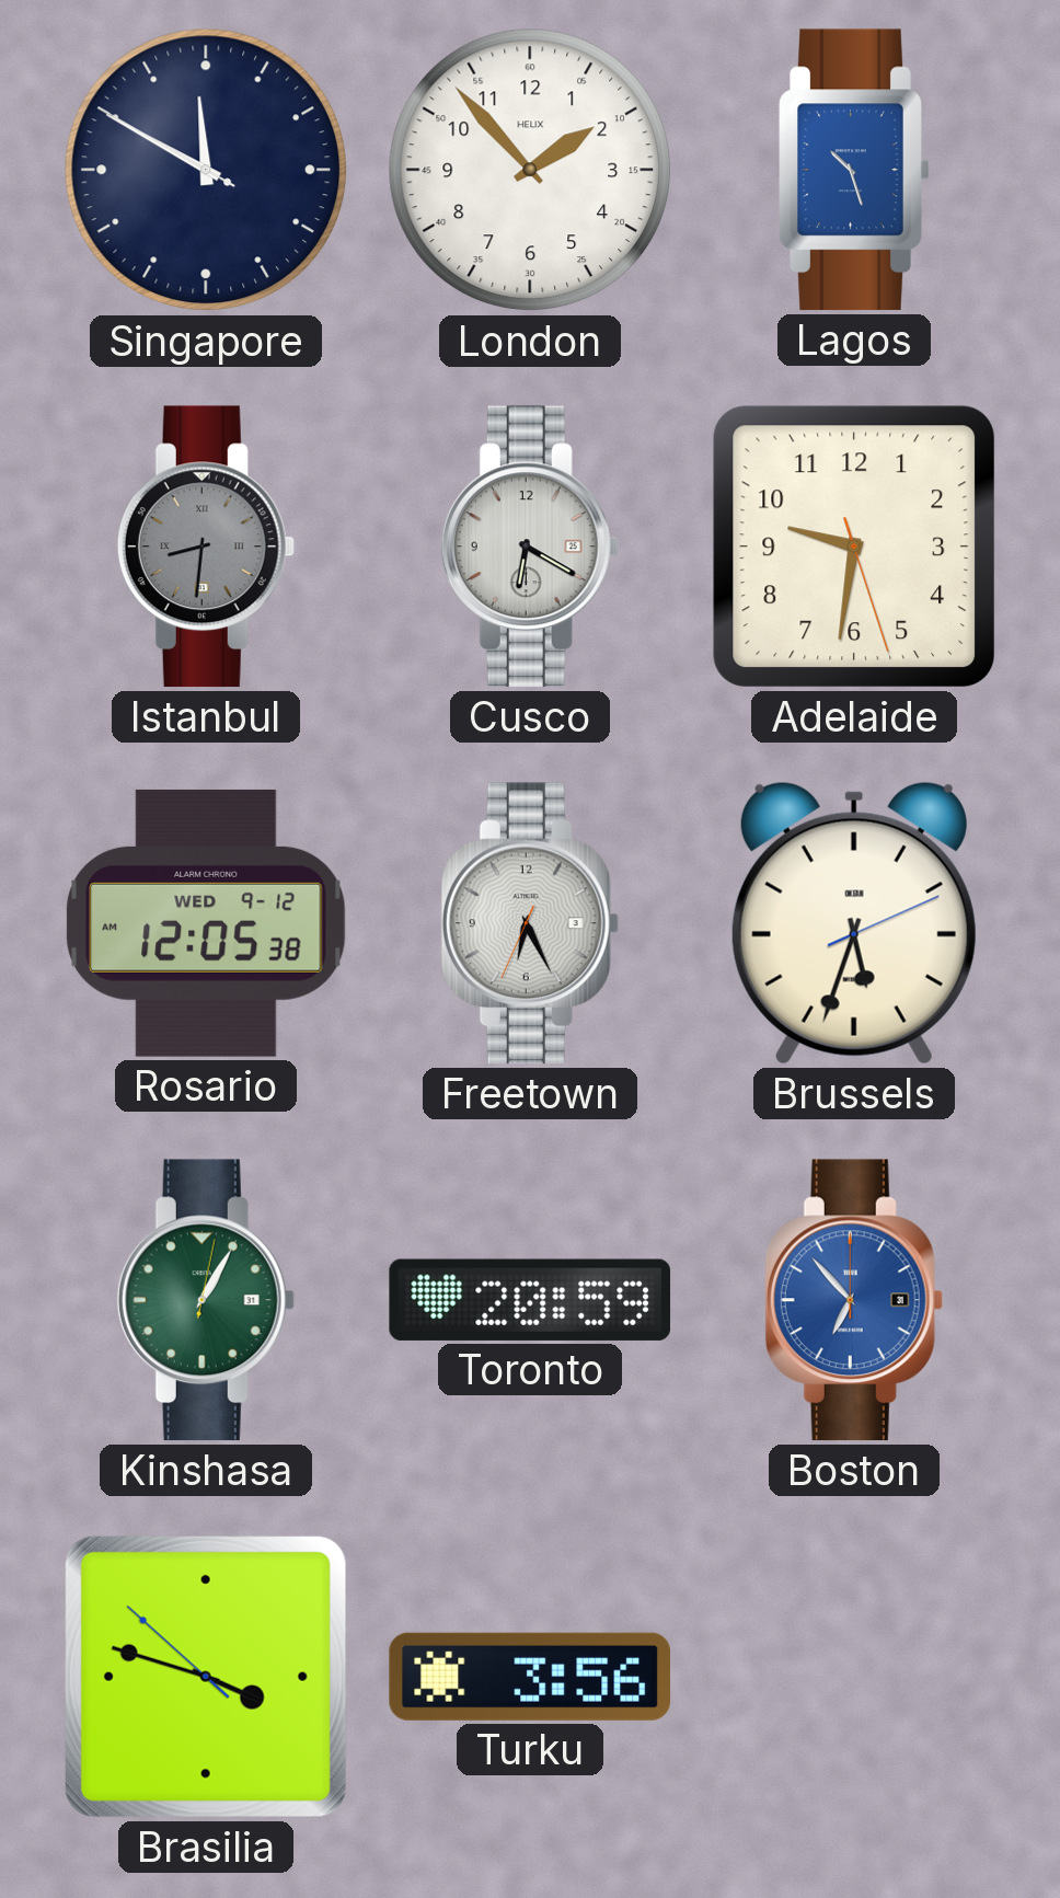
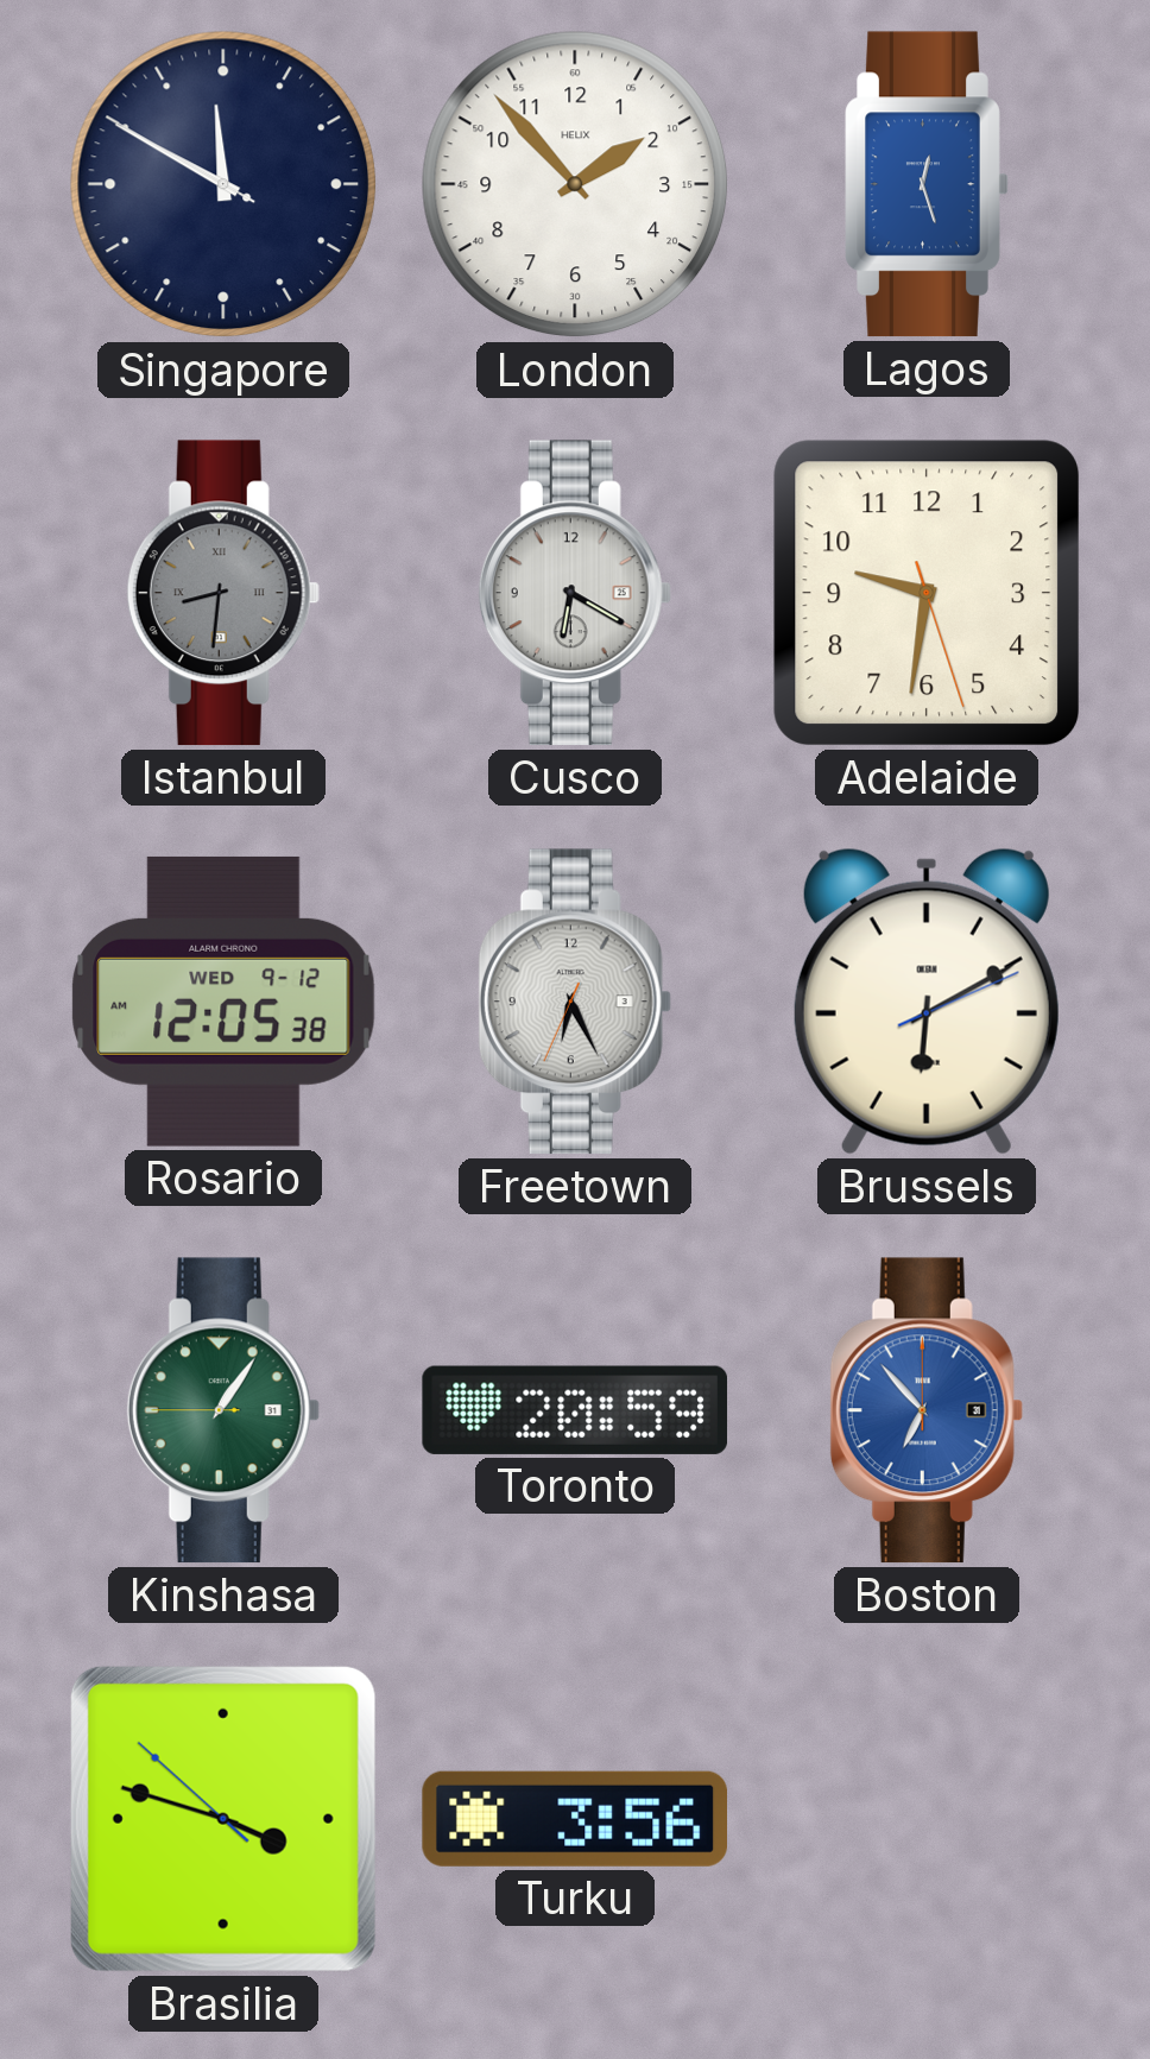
Lagos: 10:27 -> 12:27 (927, 184)
Brussels: 5:33 -> 6:10 (927, 1002)
Kinshasa: 1:05:02 -> 1:05:45 (223, 1410)
